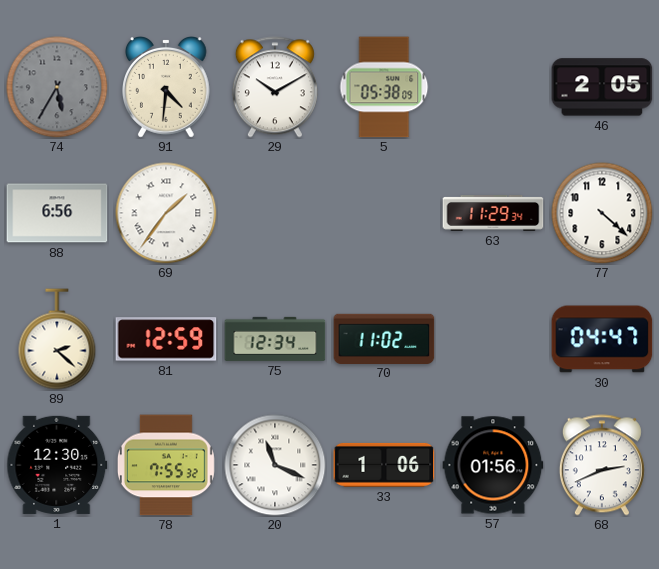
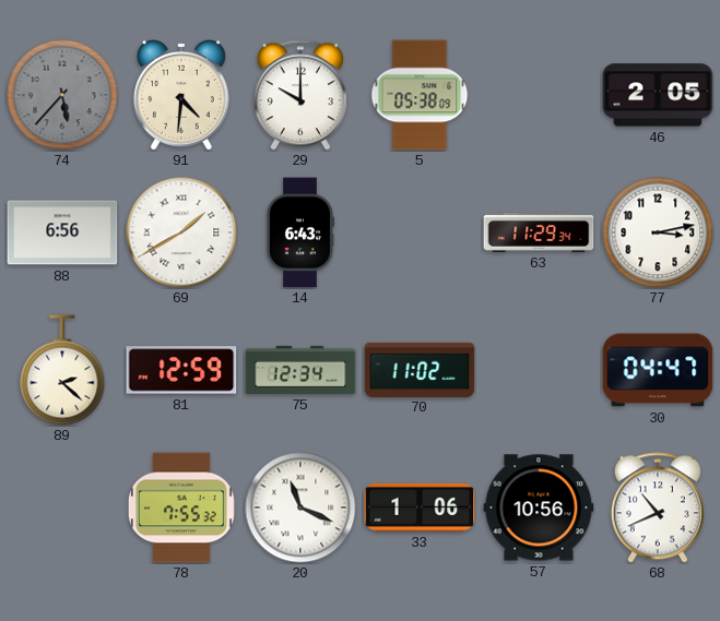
74: 5:35 -> 5:37 (62, 95)
29: 10:10 -> 10:00 (300, 95)
69: 1:36 -> 1:40 (181, 232)
14: none -> 6:43 (299, 232)
77: 4:22 -> 3:13 (658, 232)
1: 12:30 -> none (57, 465)
57: 01:56 -> 10:56 (539, 507)
68: 2:41 -> 10:41 (658, 507)
